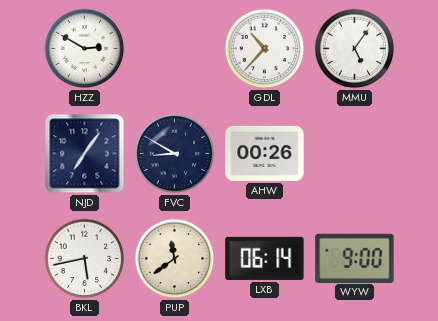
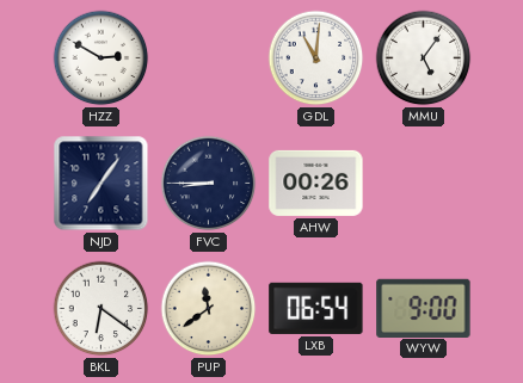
GDL: 10:37 -> 11:01 (316, 58)
FVC: 8:50 -> 8:45 (209, 184)
BKL: 5:43 -> 6:21 (101, 309)
LXB: 06:14 -> 06:54 (316, 308)
